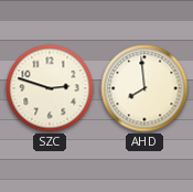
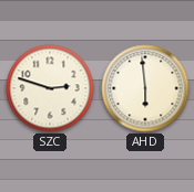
AHD: 7:59 -> 5:59 (145, 88)
